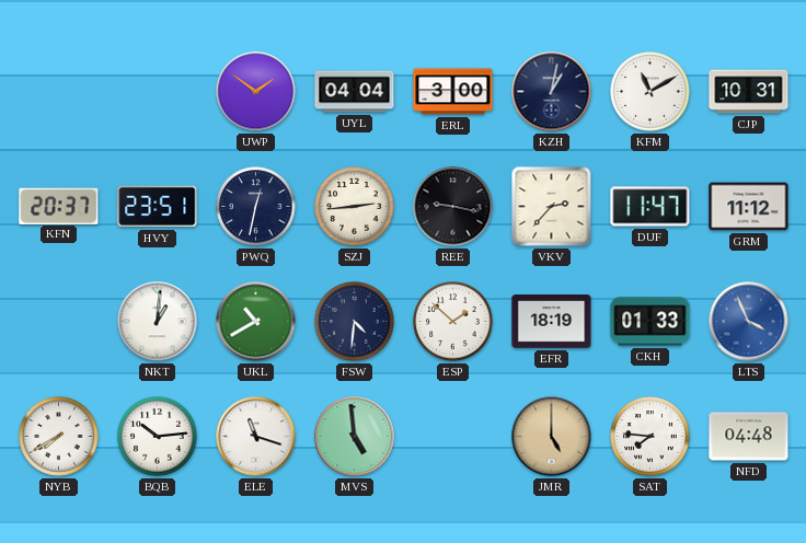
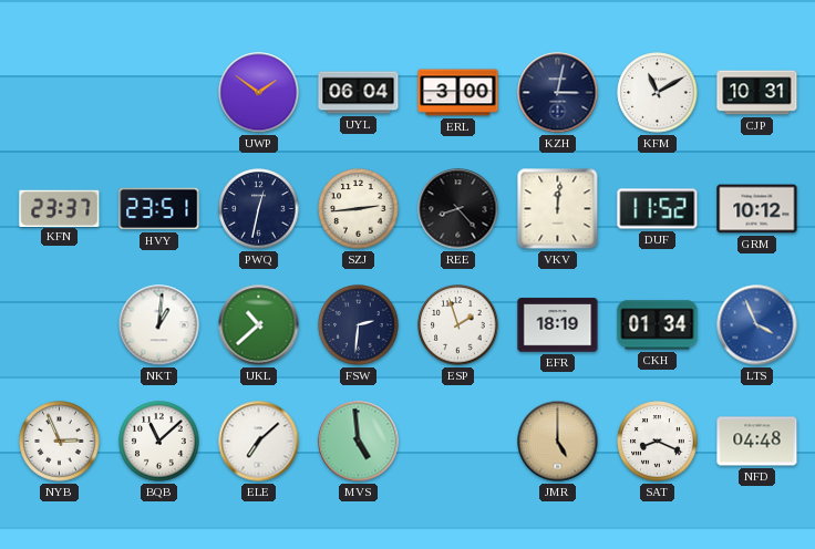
UYL: 04:04 -> 06:04 (359, 93)
KZH: 1:02 -> 3:02 (558, 93)
KFN: 20:37 -> 23:37 (60, 208)
REE: 9:17 -> 8:23 (458, 209)
VKV: 2:37 -> 12:01 (558, 209)
DUF: 11:47 -> 11:52 (658, 209)
GRM: 11:12 -> 10:12 (757, 209)
UKL: 10:40 -> 10:38 (259, 325)
FSW: 4:31 -> 2:31 (359, 325)
ESP: 1:52 -> 1:57 (458, 325)
CKH: 01:33 -> 01:34 (658, 325)
NYB: 7:40 -> 2:56 (60, 442)
BQB: 10:14 -> 11:08 (159, 442)
ELE: 11:18 -> 7:08 (259, 442)
SAT: 7:46 -> 8:19 (658, 442)
